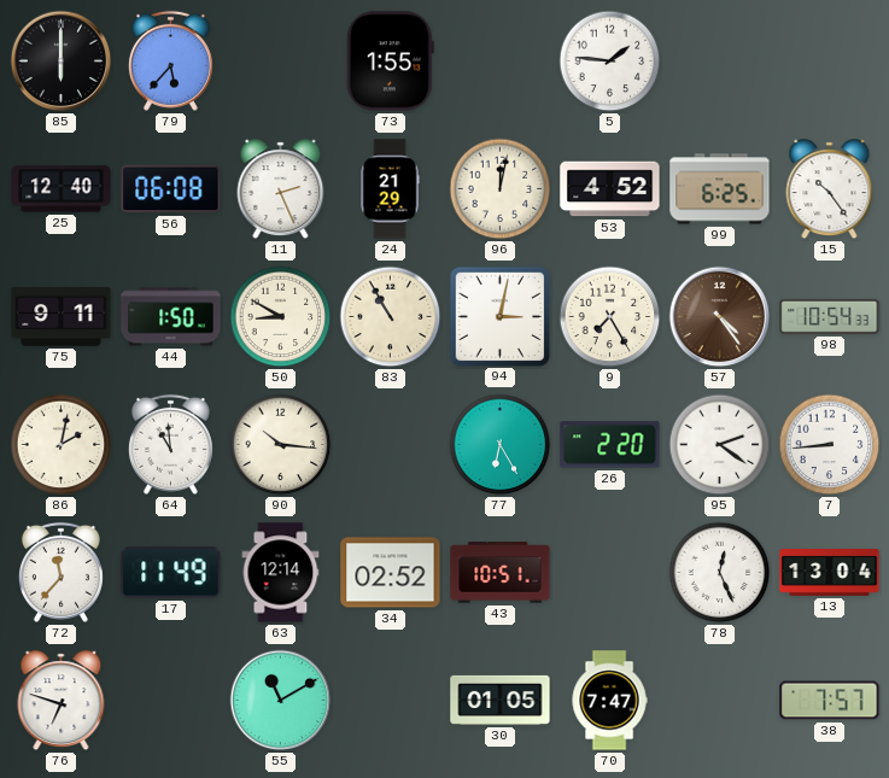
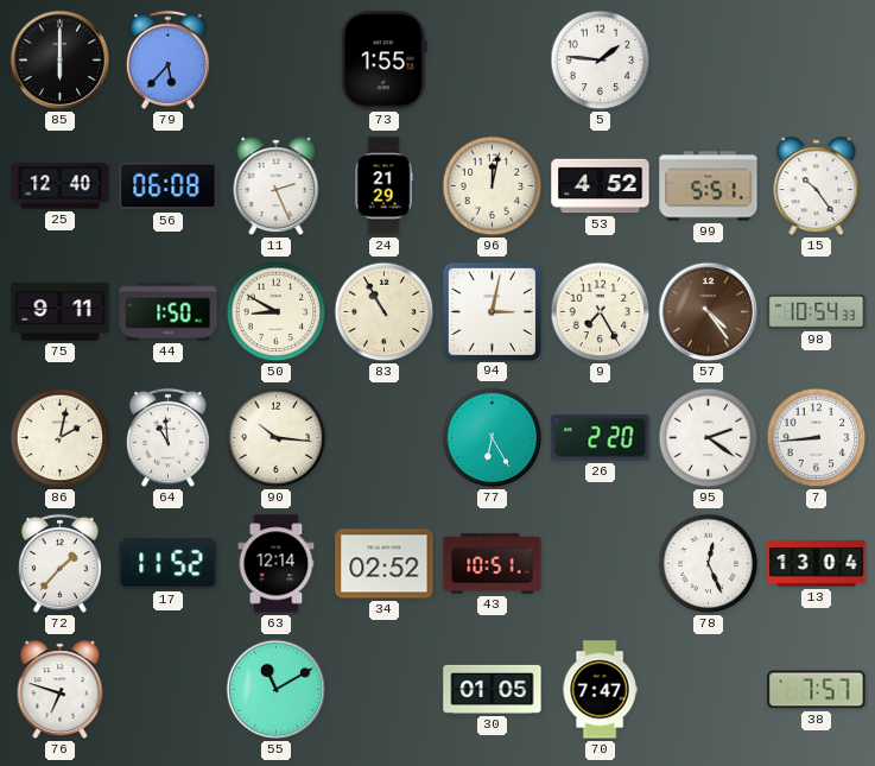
99: 6:25 -> 5:51 (709, 186)
72: 11:37 -> 1:37 (59, 563)
17: 11:49 -> 11:52 (169, 564)
